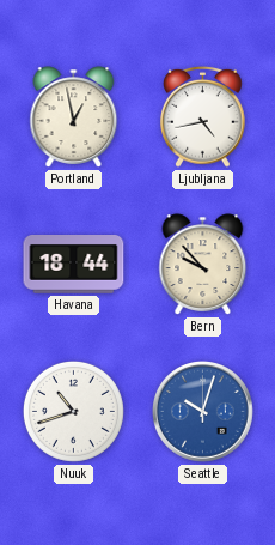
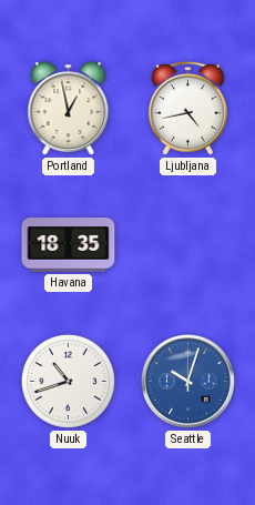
Havana: 18:44 -> 18:35 (69, 245)
Bern: 9:53 -> none (203, 265)
